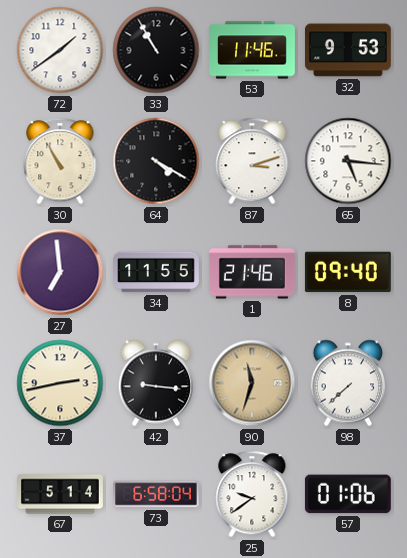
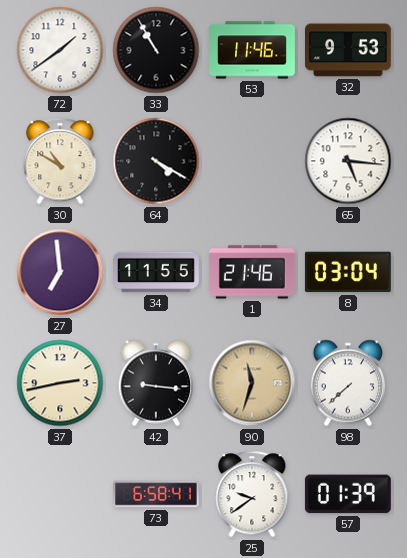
30: 10:55 -> 10:50 (60, 161)
87: 3:12 -> none (252, 161)
8: 09:40 -> 03:04 (348, 272)
67: 5:14 -> none (61, 494)
73: 6:58:04 -> 6:58:41 (157, 494)
57: 01:06 -> 01:39 (348, 494)
